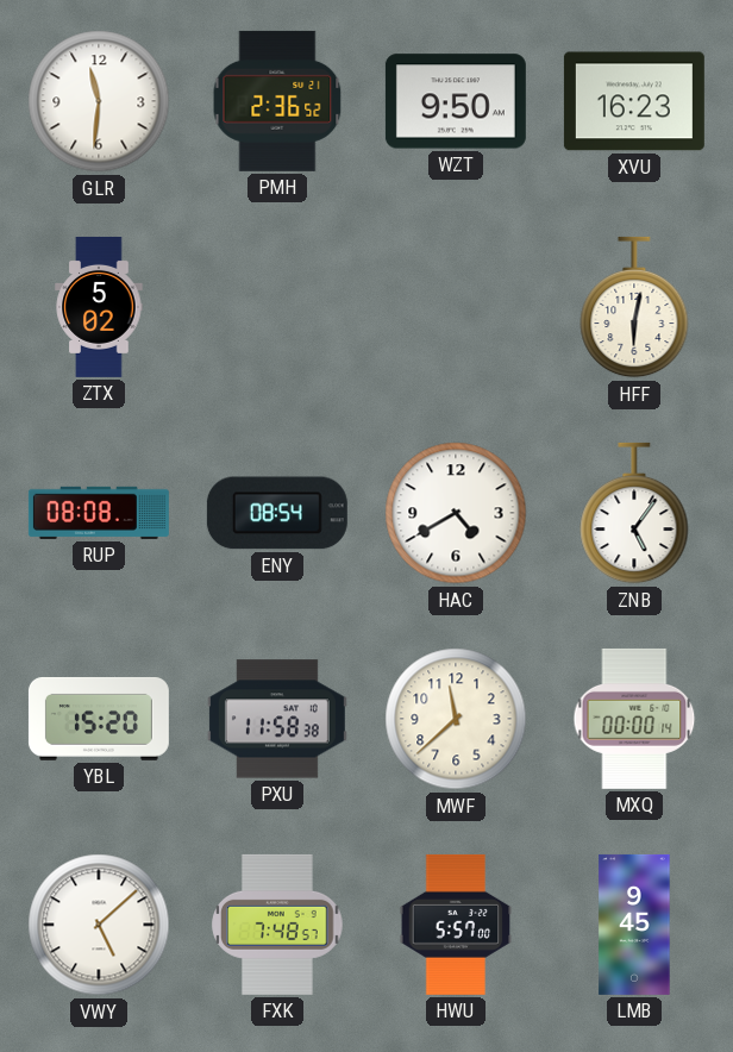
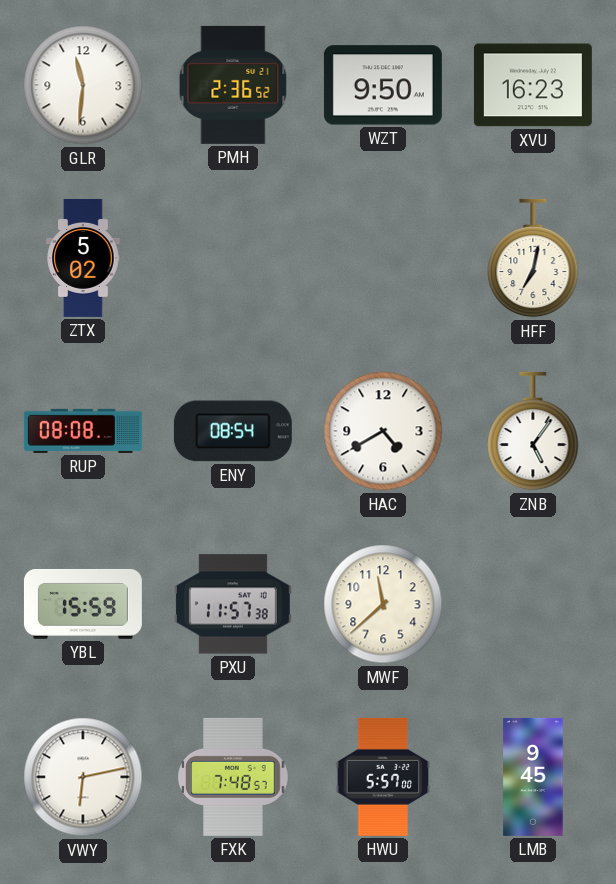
HFF: 6:02 -> 7:02 (533, 258)
YBL: 15:20 -> 15:59 (83, 604)
PXU: 11:58 -> 11:57 (233, 604)
MXQ: 00:00 -> none (634, 719)
VWY: 5:08 -> 6:13 (83, 777)
